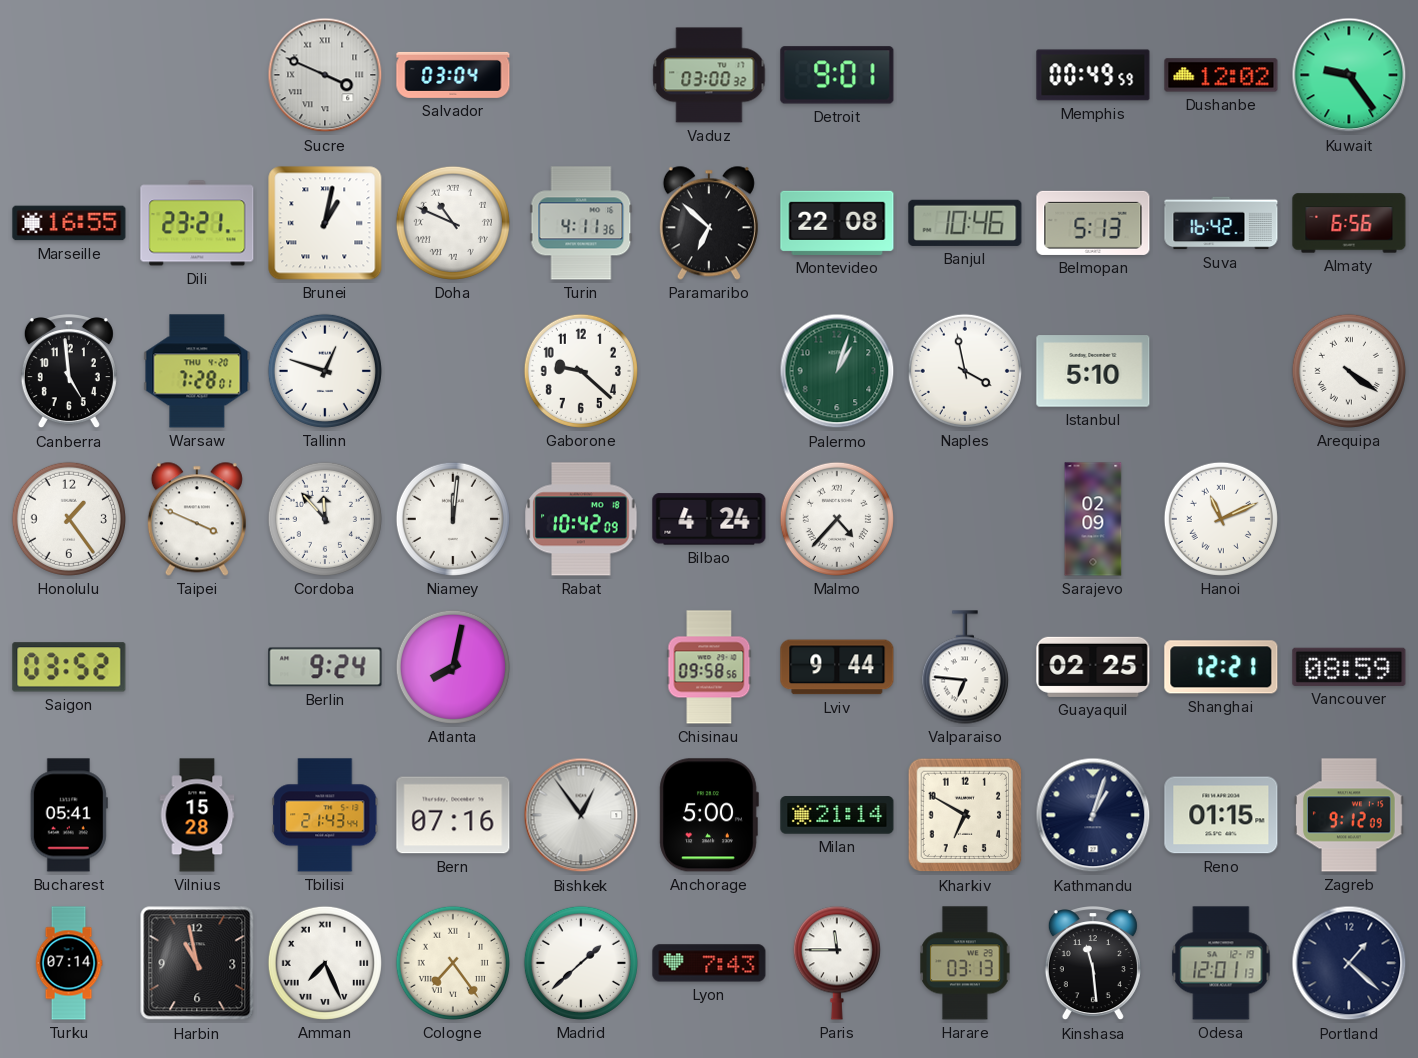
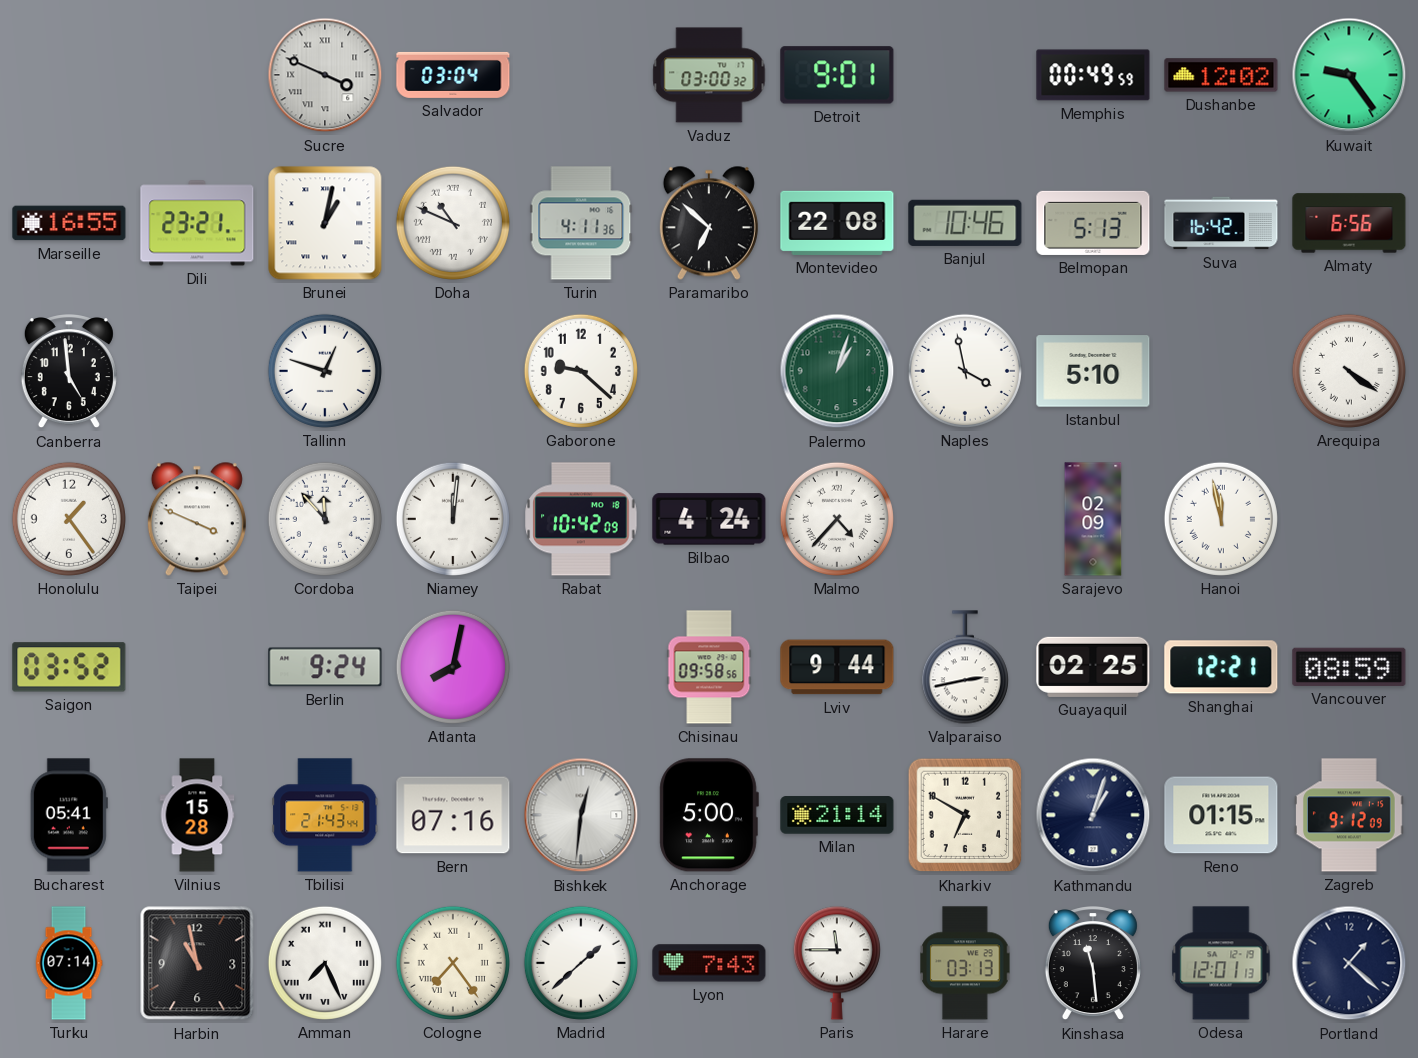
Warsaw: 7:28 -> none (197, 371)
Hanoi: 11:11 -> 11:58 (1221, 519)
Valparaiso: 6:46 -> 2:43 (965, 667)
Bishkek: 12:54 -> 12:31 (581, 815)
